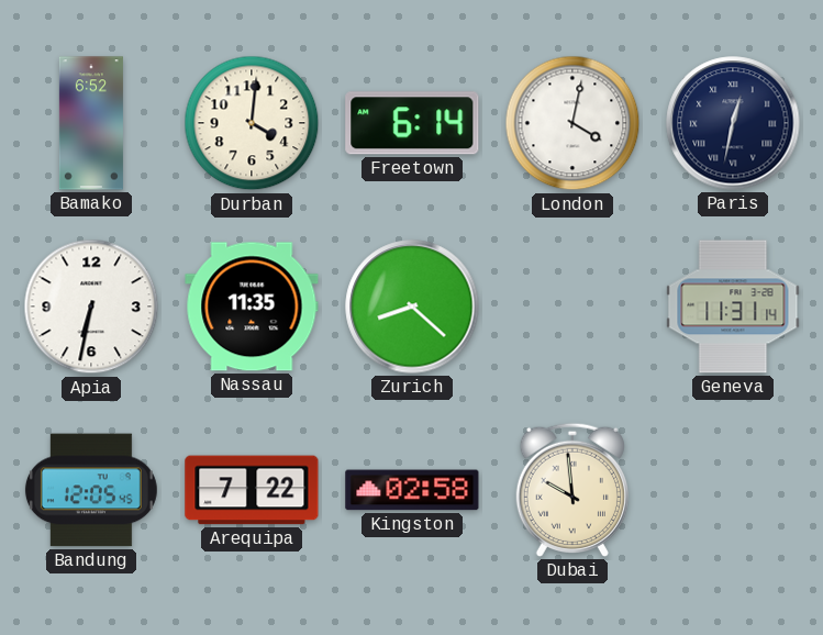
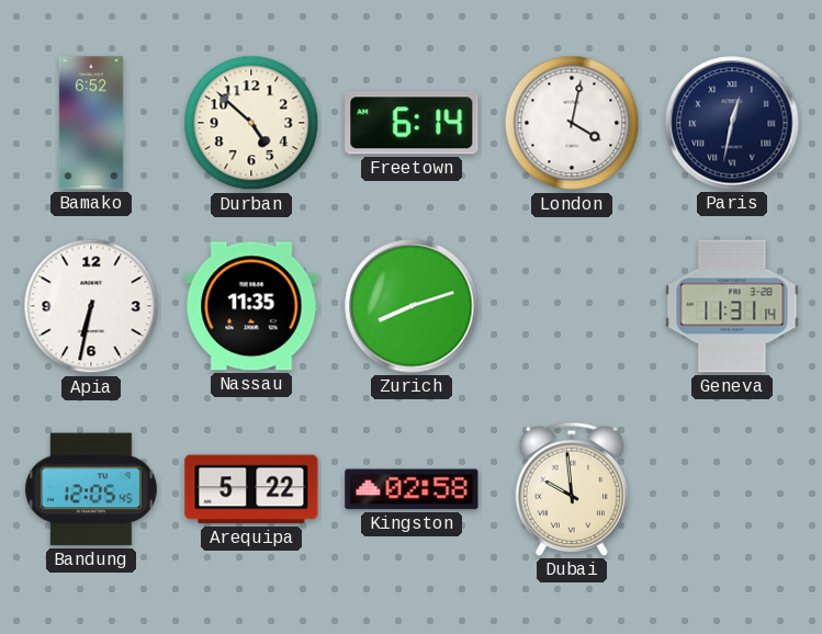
Durban: 4:01 -> 4:52 (251, 123)
Zurich: 8:22 -> 8:12 (412, 306)
Arequipa: 7:22 -> 5:22 (251, 489)
